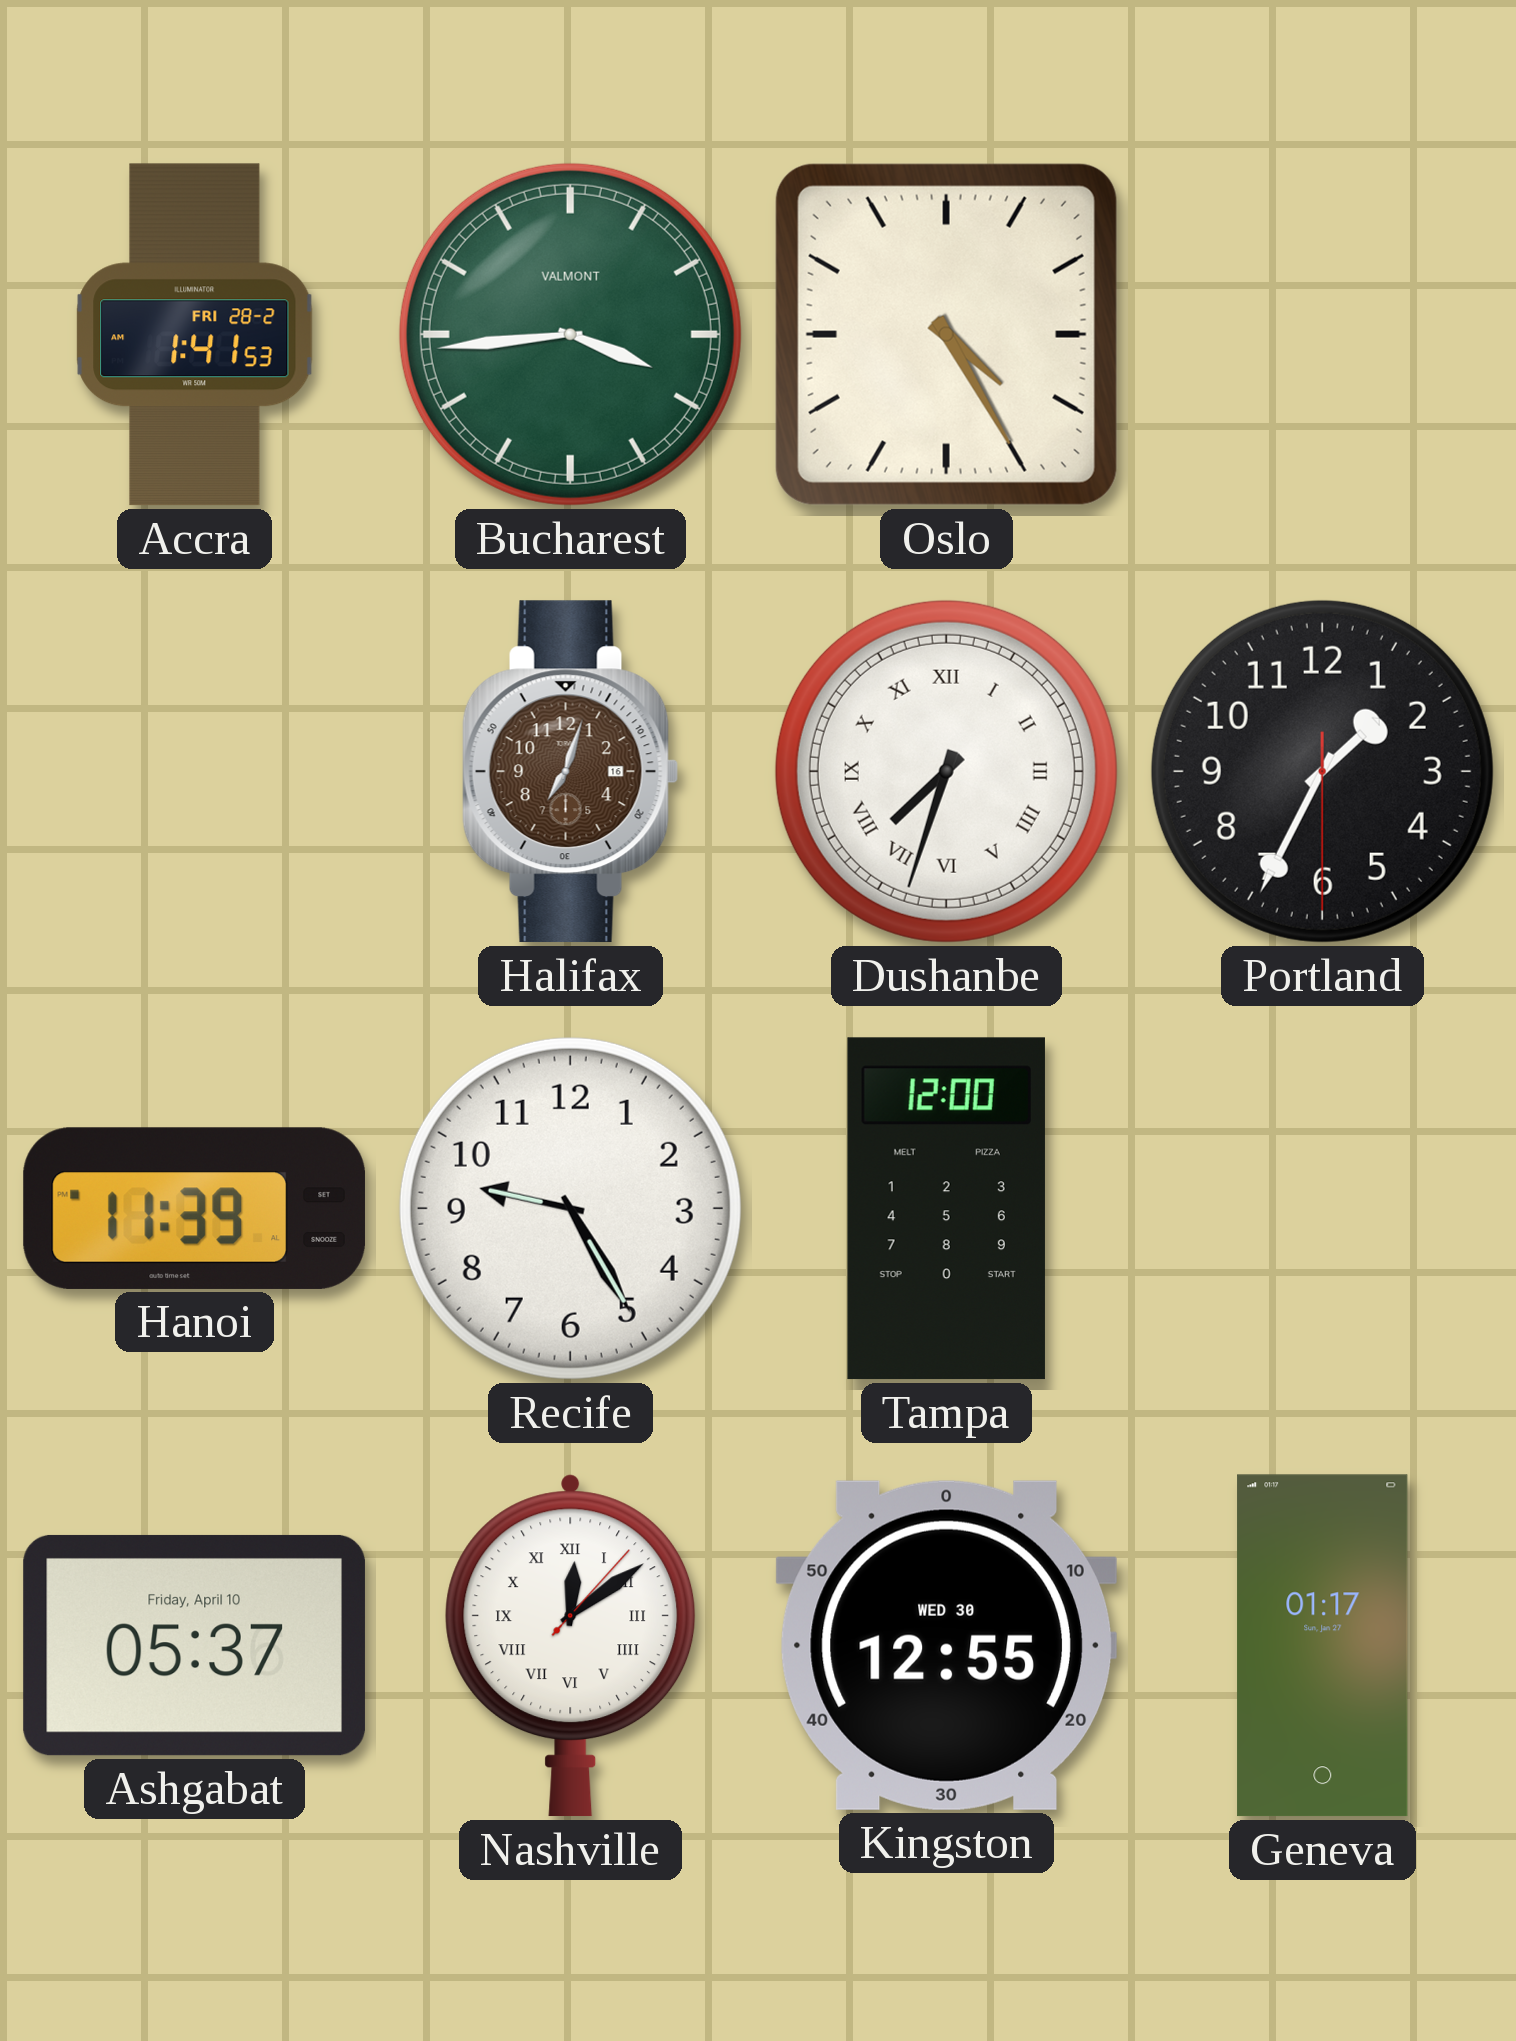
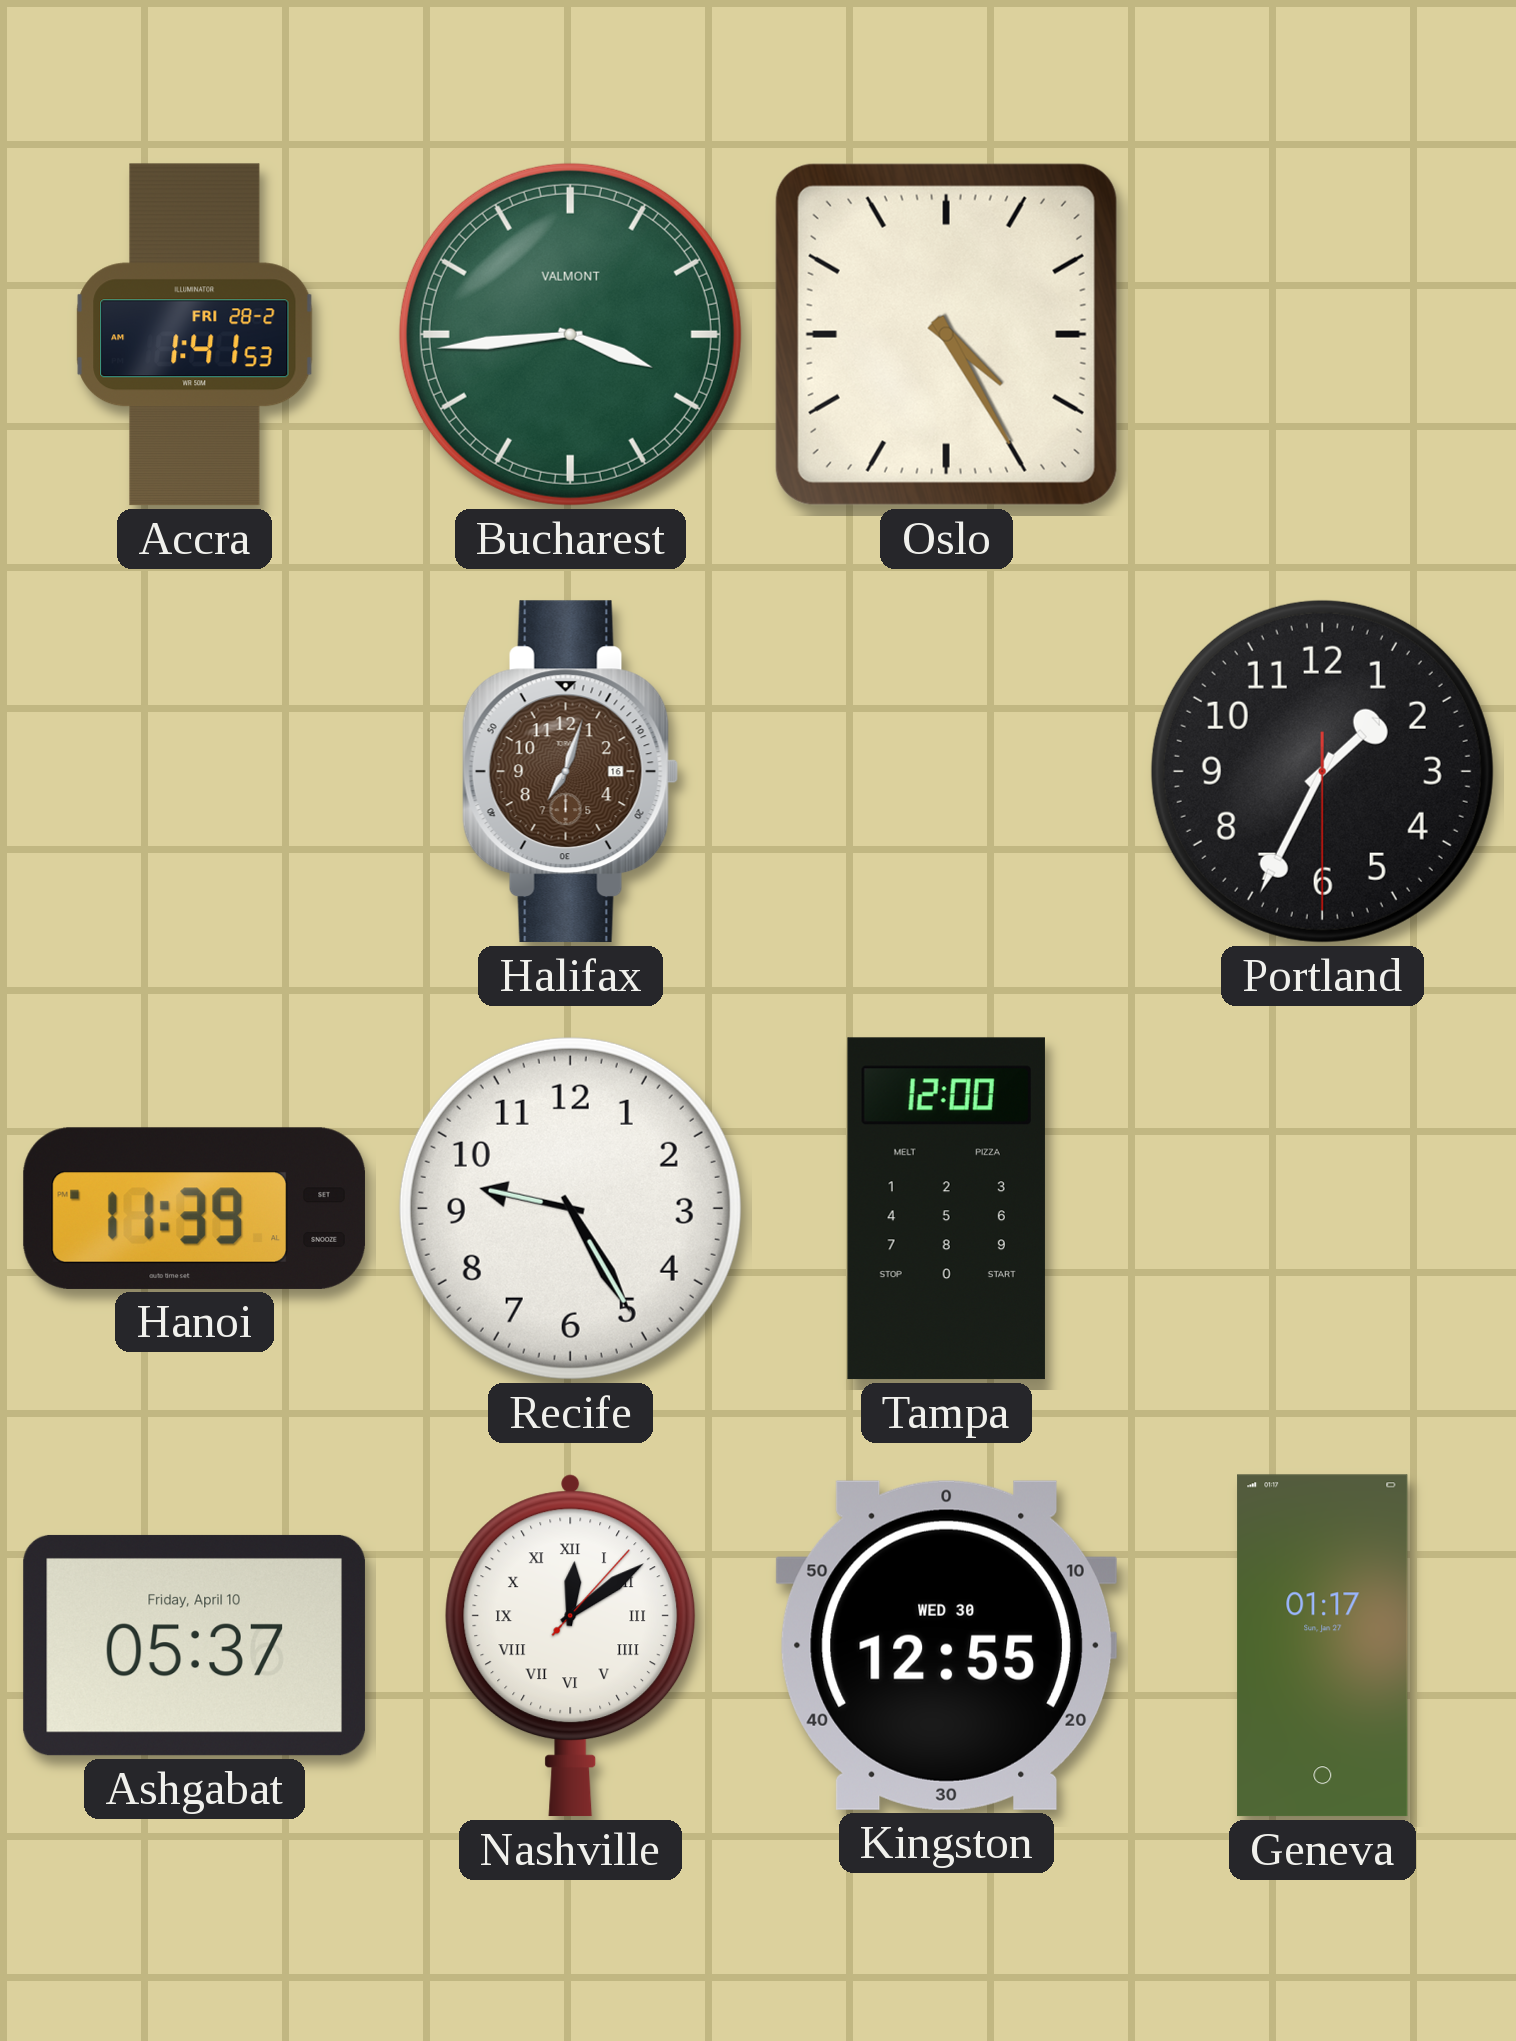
Dushanbe: 7:33 -> none (946, 771)
